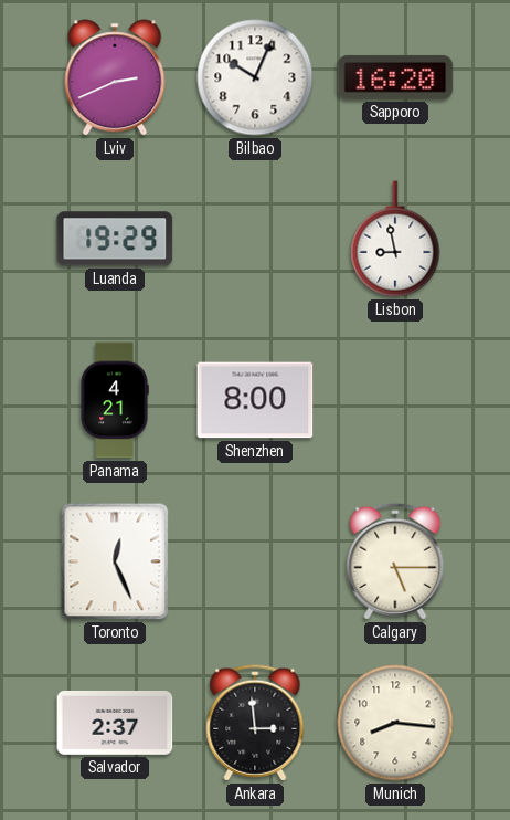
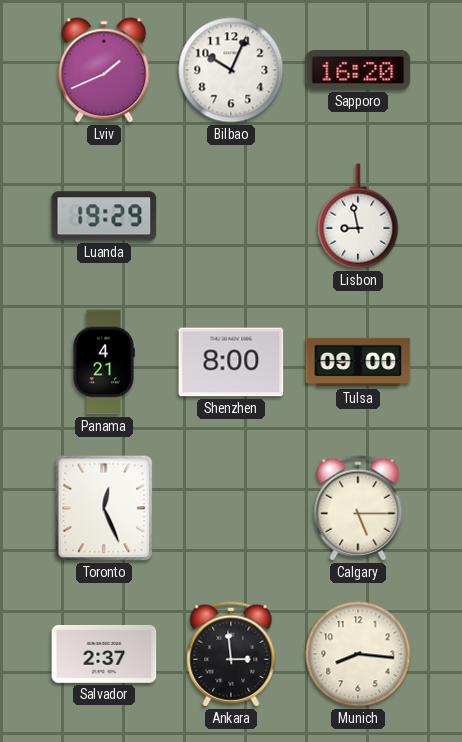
Lviv: 2:41 -> 1:41 (104, 70)
Tulsa: none -> 09:00 (358, 362)
